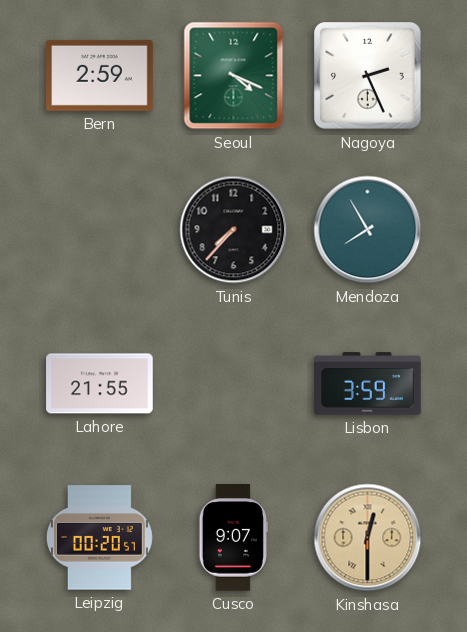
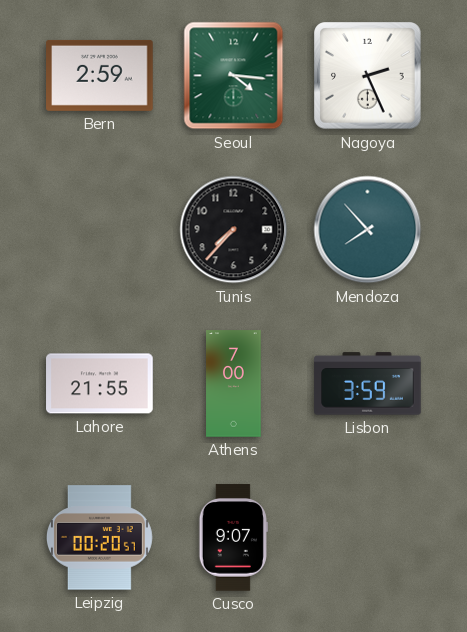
Seoul: 4:19 -> 4:16 (234, 76)
Mendoza: 7:55 -> 7:53 (368, 230)
Athens: none -> 7:00 (234, 384)
Kinshasa: 12:30 -> none (368, 538)
